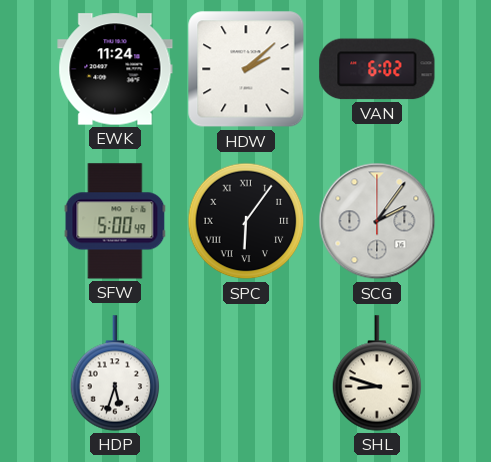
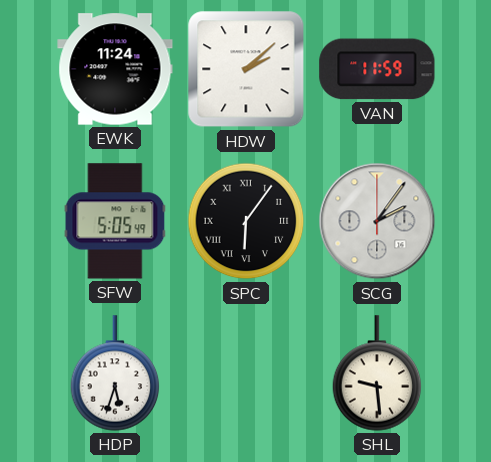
VAN: 6:02 -> 11:59 (377, 69)
SFW: 5:00 -> 5:05 (115, 221)
SHL: 8:48 -> 9:29 (377, 373)
